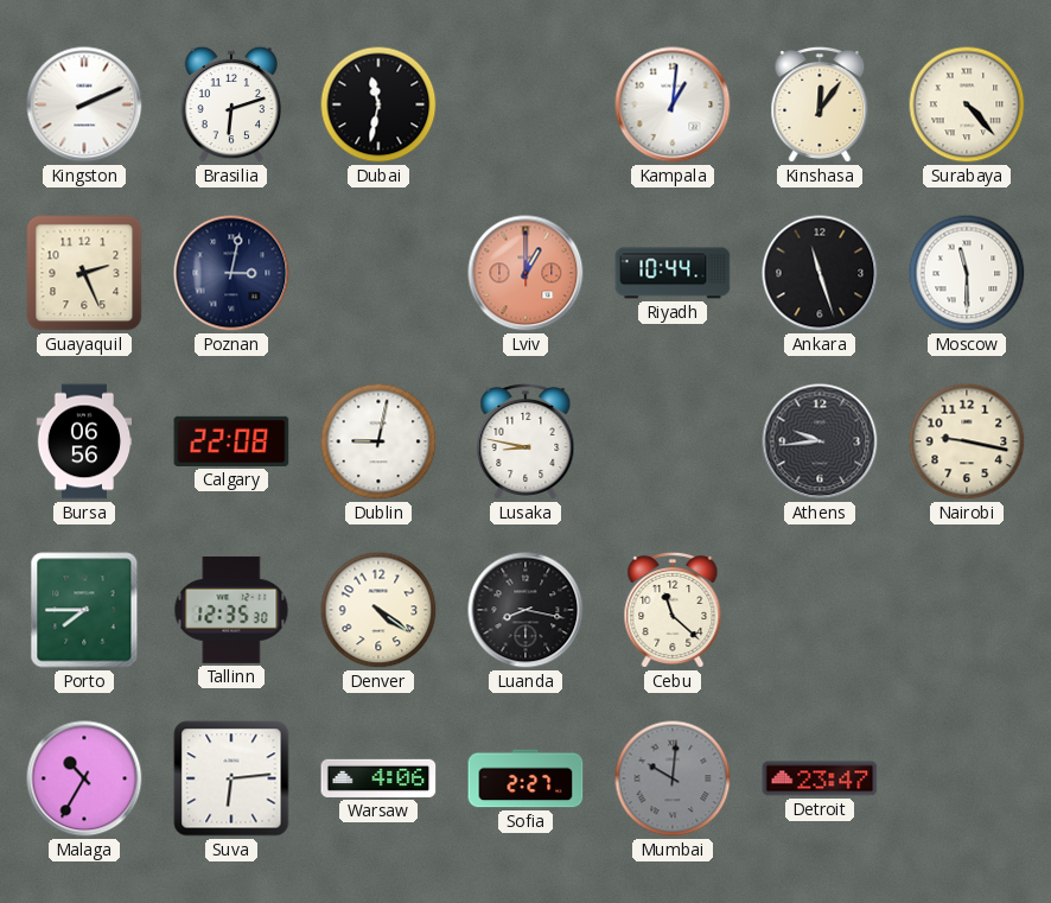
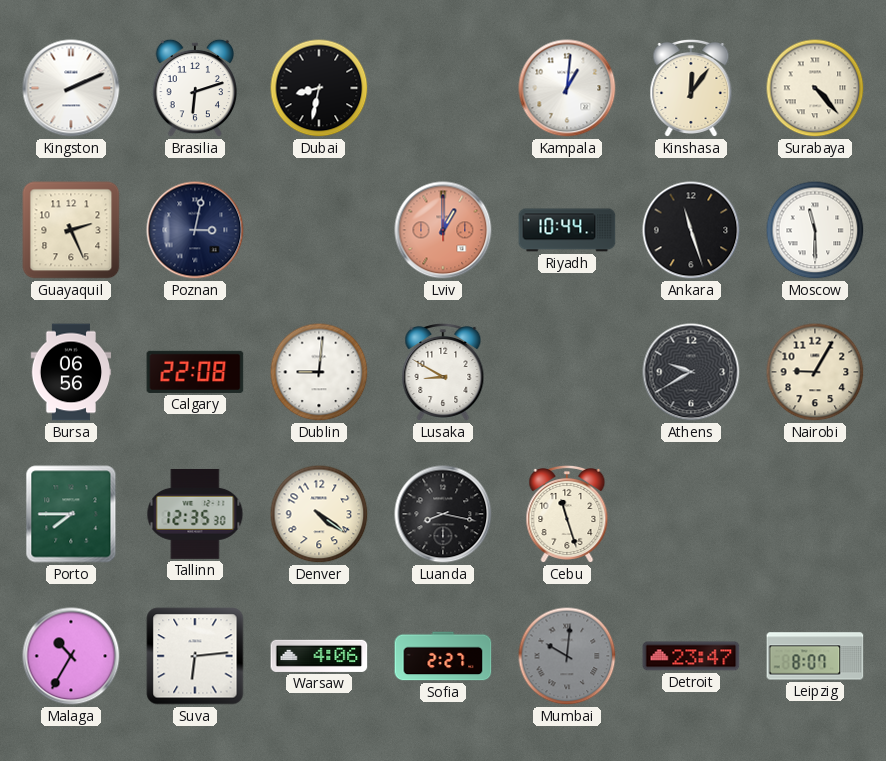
Dubai: 11:32 -> 8:32 (319, 88)
Dublin: 9:02 -> 9:01 (319, 372)
Lusaka: 8:47 -> 8:50 (443, 372)
Athens: 9:44 -> 9:40 (691, 372)
Nairobi: 9:17 -> 9:05 (815, 372)
Cebu: 11:22 -> 11:27 (567, 514)
Leipzig: none -> 8:07 (815, 656)
